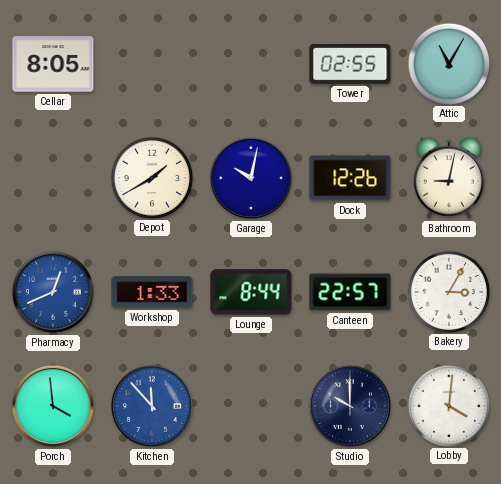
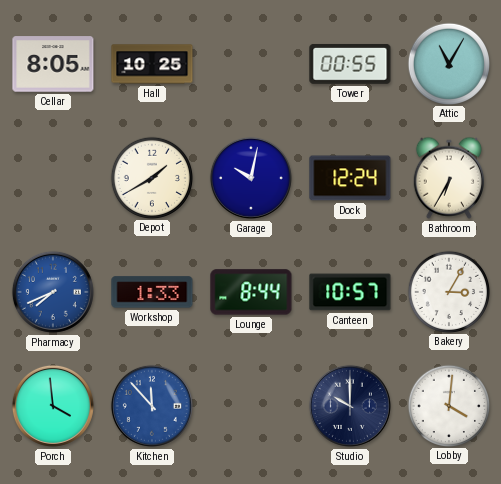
Hall: none -> 10:25 (152, 64)
Tower: 02:55 -> 00:55 (350, 64)
Dock: 12:26 -> 12:24 (350, 178)
Bathroom: 9:02 -> 6:35 (449, 178)
Pharmacy: 12:41 -> 7:41 (53, 292)
Canteen: 22:57 -> 10:57 (350, 292)
